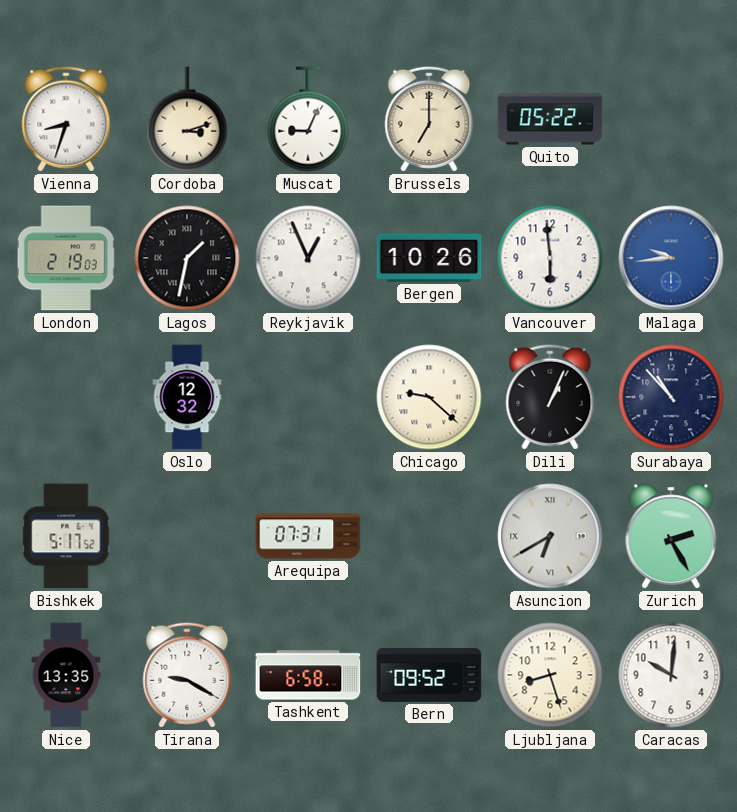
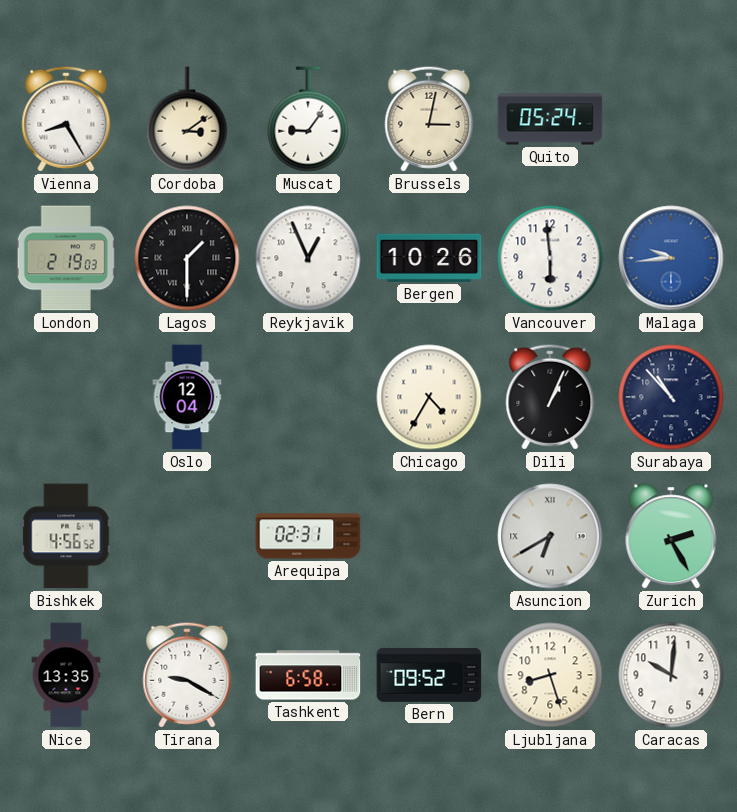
Vienna: 8:33 -> 8:25 (66, 119)
Cordoba: 3:12 -> 3:09 (187, 119)
Muscat: 9:04 -> 9:06 (308, 119)
Brussels: 7:00 -> 3:02 (429, 119)
Quito: 05:22 -> 05:24 (550, 119)
Lagos: 1:32 -> 1:30 (187, 258)
Oslo: 12:32 -> 12:04 (187, 397)
Chicago: 9:22 -> 4:35 (429, 397)
Bishkek: 5:17 -> 4:56 (66, 536)
Arequipa: 07:31 -> 02:31 (308, 536)
